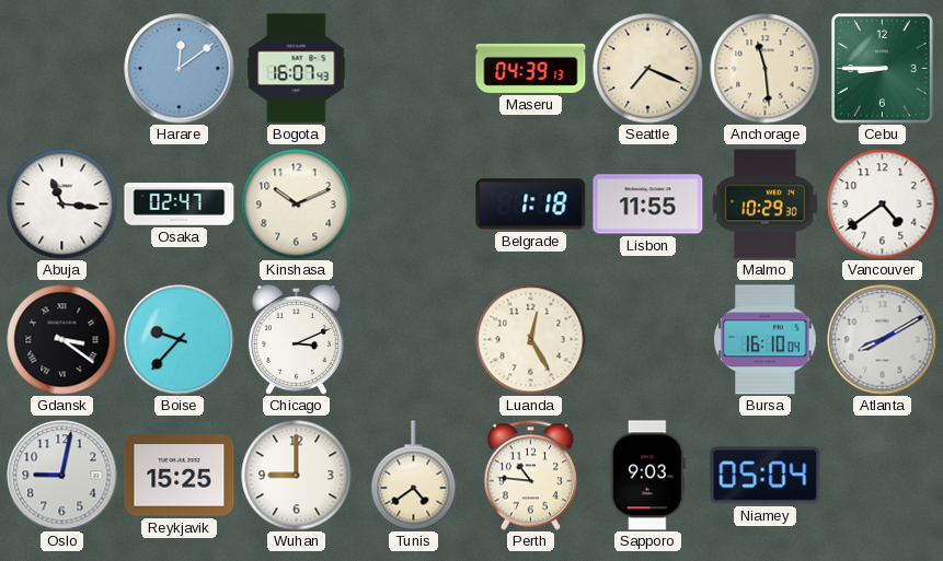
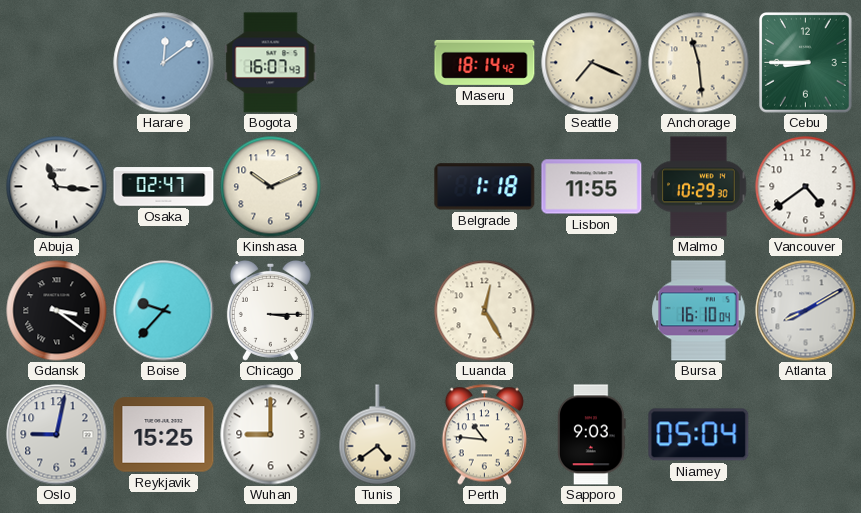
Maseru: 04:39 -> 18:14 (485, 62)
Chicago: 3:11 -> 3:15 (270, 310)
